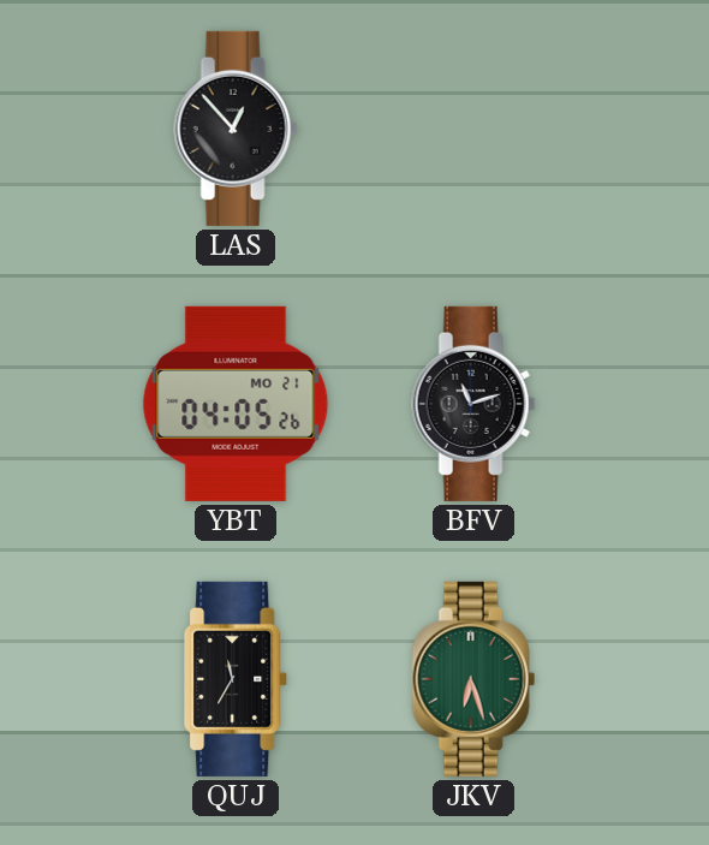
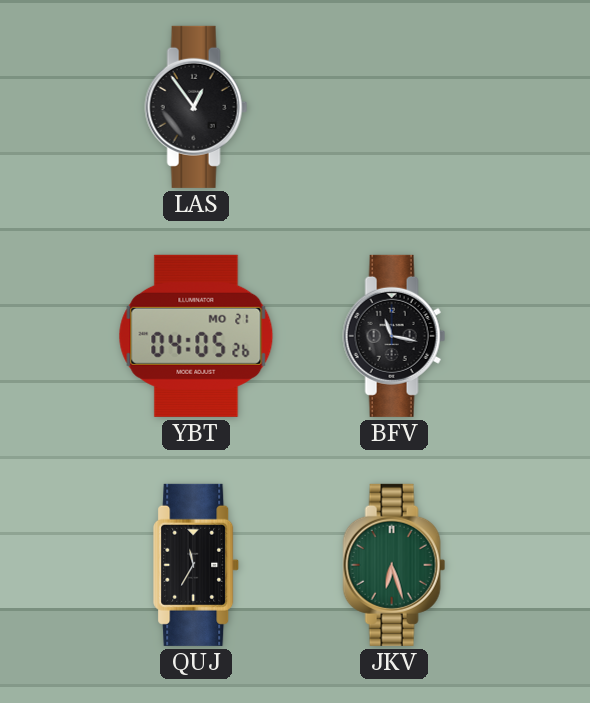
LAS: 12:53 -> 12:54 (196, 107)
BFV: 11:12 -> 11:17 (394, 336)
